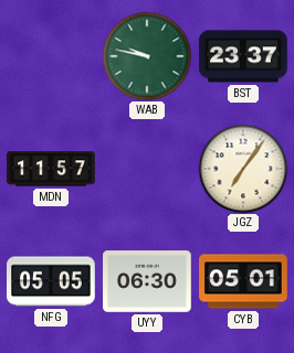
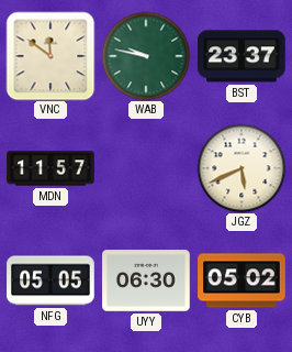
VNC: none -> 11:51 (50, 56)
JGZ: 7:06 -> 5:41 (242, 168)
CYB: 05:01 -> 05:02 (242, 280)
